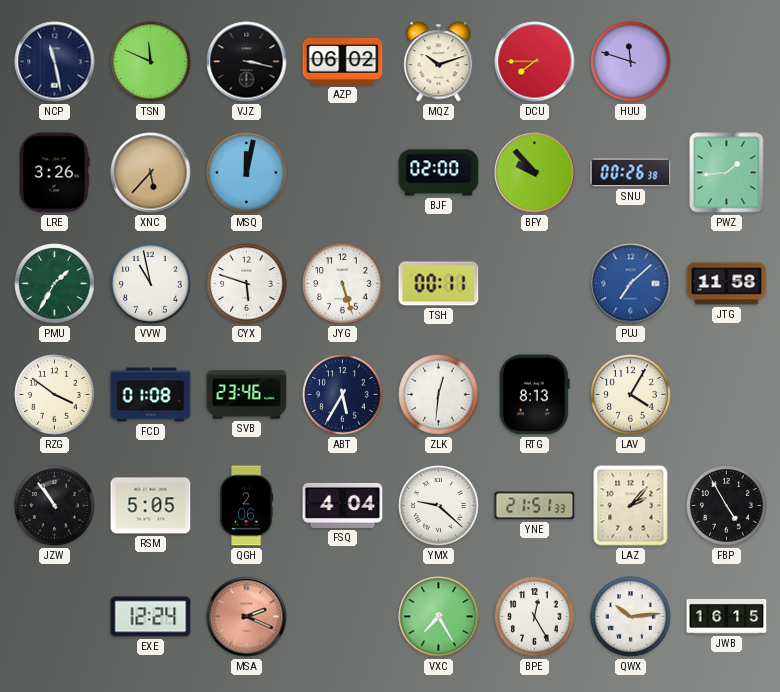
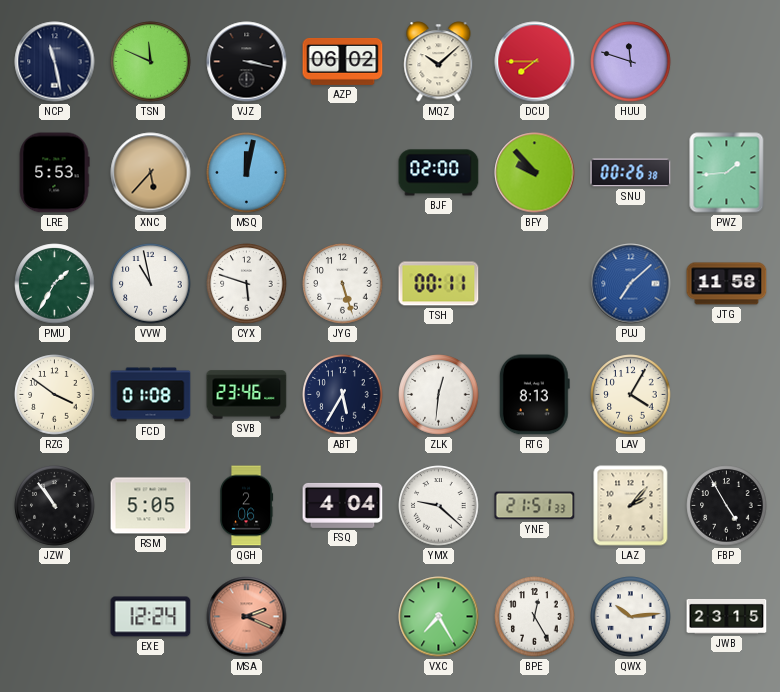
MQZ: 10:12 -> 10:08 (439, 62)
LRE: 3:26 -> 5:53 (54, 173)
JWB: 16:15 -> 23:15 (727, 616)
